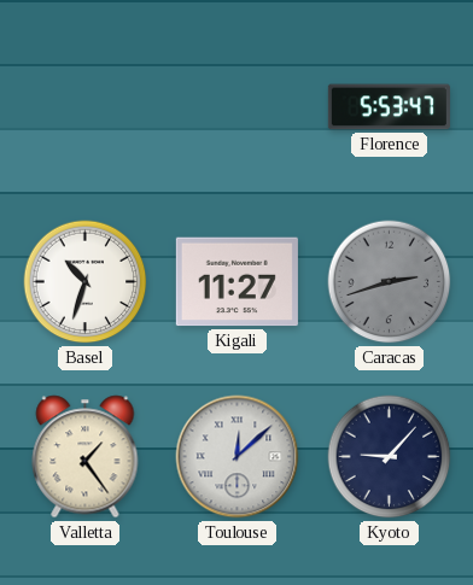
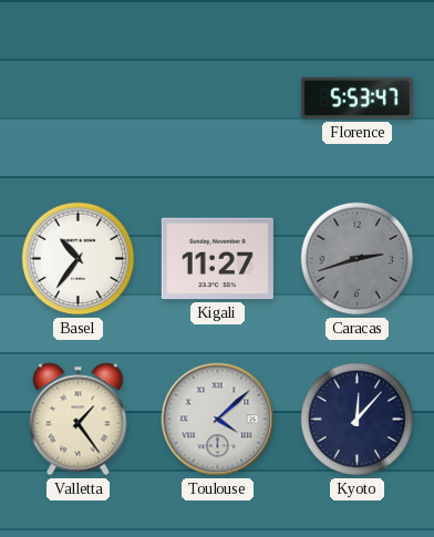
Basel: 10:33 -> 10:36 (79, 259)
Toulouse: 12:08 -> 4:08 (218, 420)
Kyoto: 9:07 -> 12:07 (358, 420)
